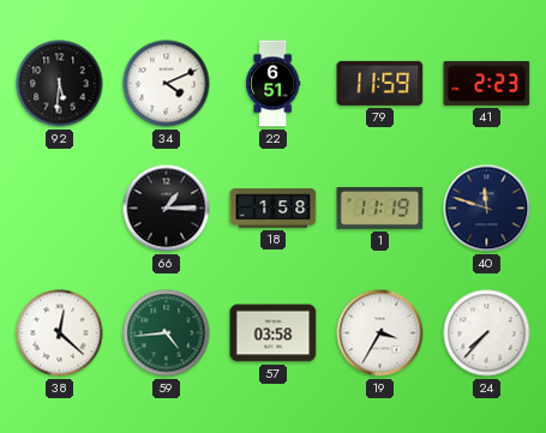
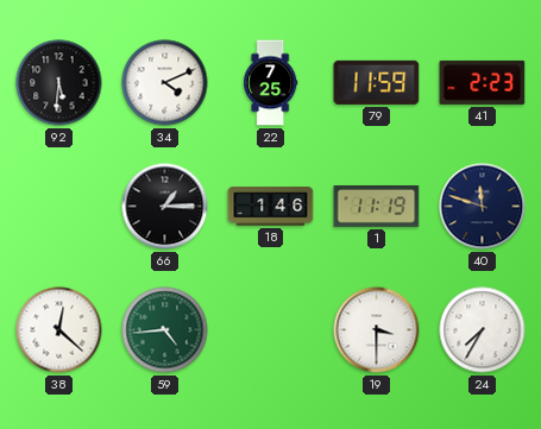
22: 6:51 -> 7:25 (271, 83)
18: 1:58 -> 1:46 (271, 207)
57: 03:58 -> none (274, 333)
19: 3:35 -> 3:30 (377, 330)
24: 7:37 -> 7:35 (483, 330)
